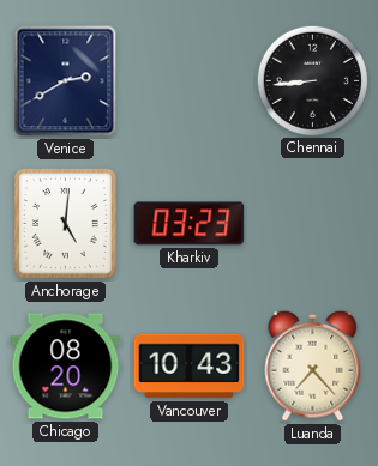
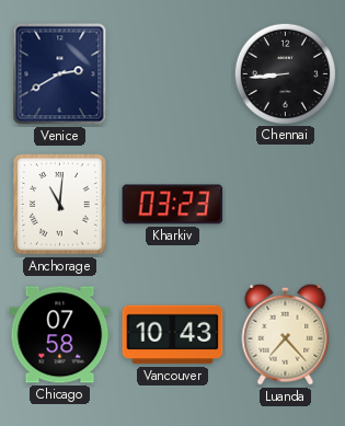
Anchorage: 5:01 -> 11:01 (60, 205)
Chicago: 08:20 -> 07:58 (60, 335)
